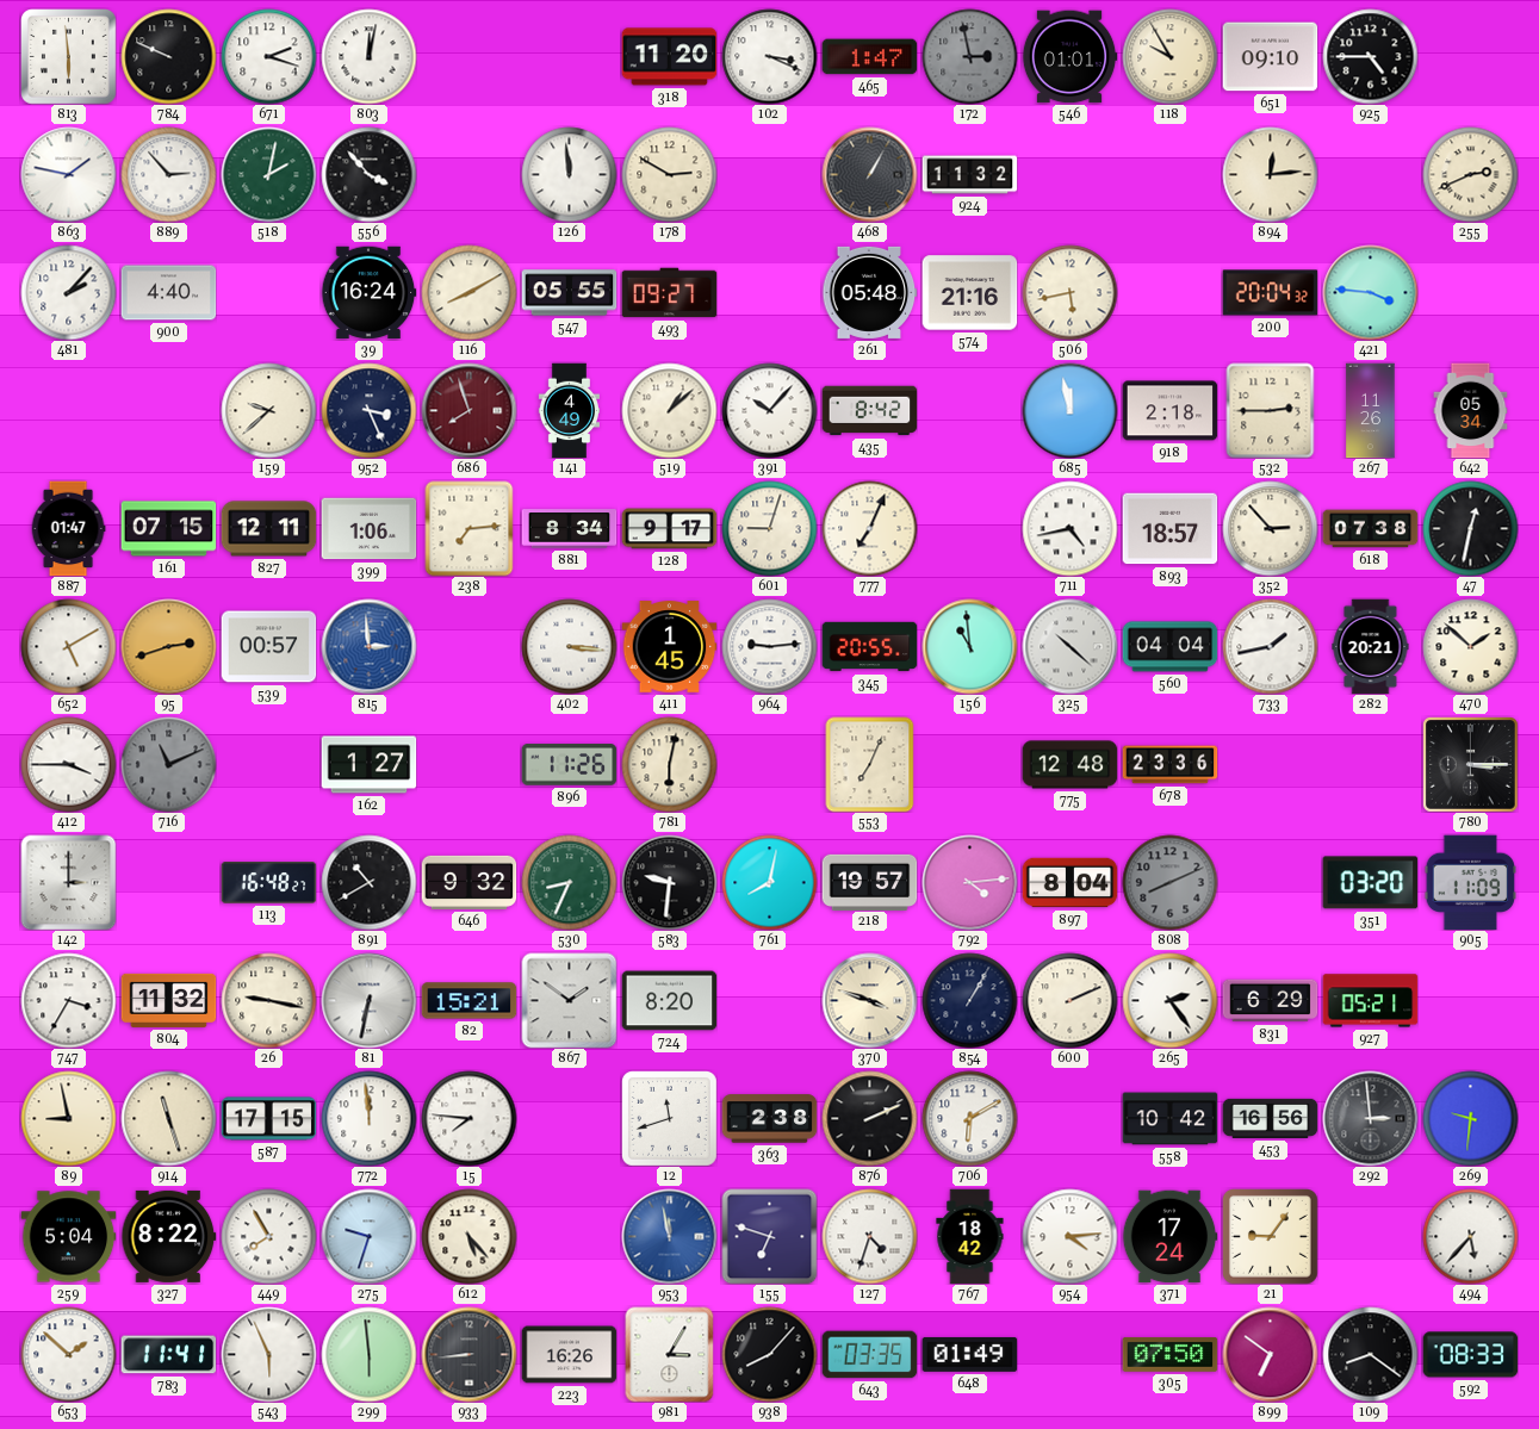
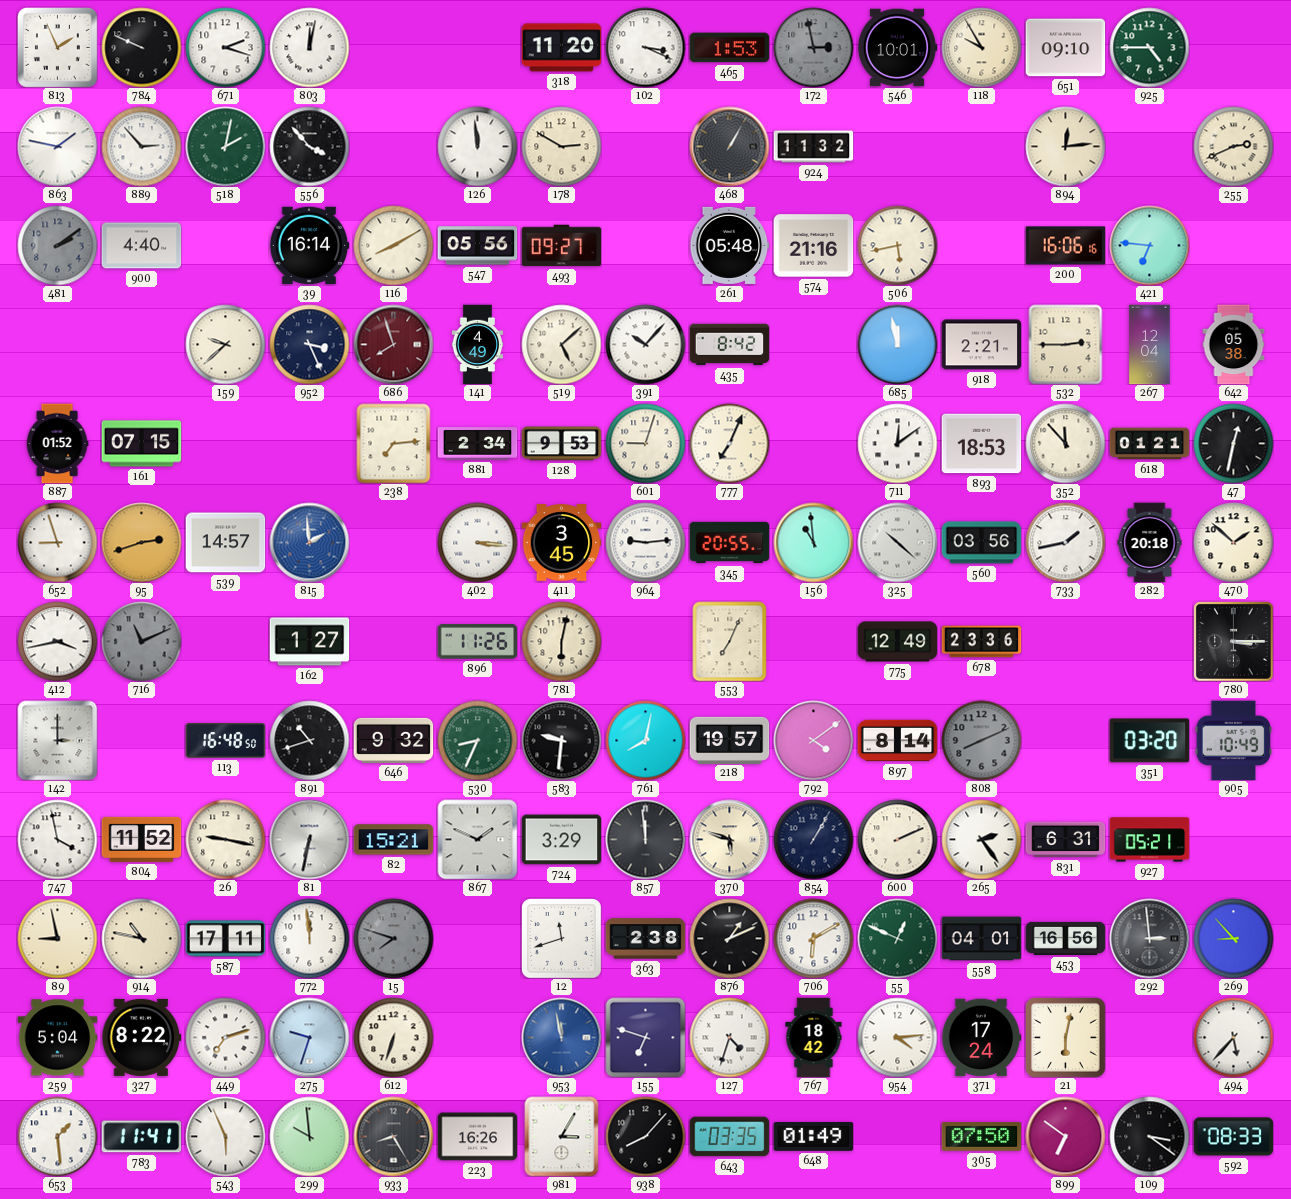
813: 5:59 -> 1:56 (58, 48)
465: 1:47 -> 1:53 (729, 48)
546: 01:01 -> 10:01 (897, 48)
925 dial: black -> green (1149, 47)
481: 2:07 -> 2:09 (57, 245)
481 dial: white -> grey (57, 245)
39: 16:24 -> 16:14 (309, 246)
547: 05:55 -> 05:56 (477, 246)
200: 20:04 -> 16:06 (1065, 246)
421: 3:46 -> 6:46 (1149, 245)
519: 1:08 -> 5:08 (561, 344)
918: 2:18 -> 2:21 (981, 345)
267: 11:26 -> 12:04 (1150, 344)
642: 05:34 -> 05:38 (1234, 344)
887: 01:47 -> 01:52 (57, 443)
827: 12:11 -> none (268, 529)
399: 1:06 -> none (368, 529)
881: 8:34 -> 2:34 (477, 444)
128: 9:17 -> 9:53 (561, 444)
711: 4:43 -> 12:09 (897, 443)
893: 18:57 -> 18:53 (981, 444)
352: 2:53 -> 11:53 (1065, 443)
618: 07:38 -> 01:21 (1149, 444)
652: 5:10 -> 8:57 (57, 542)
539: 00:57 -> 14:57 (225, 543)
815: 2:59 -> 1:59 (309, 542)
411: 1:45 -> 3:45 (561, 543)
560: 04:04 -> 03:56 (981, 543)
282: 20:21 -> 20:18 (1150, 542)
412: 3:45 -> 3:43 (57, 641)
775: 12:48 -> 12:49 (897, 642)
113: 16:48:27 -> 16:48:50 (225, 741)
891: 10:40 -> 10:42 (309, 740)
792: 4:14 -> 4:09 (813, 740)
897: 8:04 -> 8:14 (897, 741)
905: 11:09 -> 10:49 (1234, 740)
747: 3:35 -> 3:58 (57, 839)
804: 11:32 -> 11:52 (141, 839)
867: 1:51 -> 1:49 (477, 839)
724: 8:20 -> 3:29 (561, 840)
857: none -> 11:59 (645, 839)
370: 3:48 -> 5:48 (729, 839)
831: 6:29 -> 6:31 (1065, 840)
914: 11:27 -> 10:47 (141, 938)
587: 17:15 -> 17:11 (225, 939)
15: 7:46 -> 7:48 (393, 938)
15 dial: white -> grey (393, 938)
876: 2:11 -> 1:11 (729, 938)
55: none -> 12:49 (897, 938)
558: 10:42 -> 04:01 (981, 939)
269: 9:31 -> 8:53 (1233, 938)
449: 7:55 -> 7:12 (225, 1037)
612: 5:23 -> 6:33 (393, 1037)
21: 9:06 -> 6:02 (1066, 1038)
653: 1:52 -> 1:29 (57, 1136)
299: 5:59 -> 9:59 (309, 1136)
933: 8:44 -> 8:25 (393, 1136)
109: 8:21 -> 3:21 (1149, 1136)
